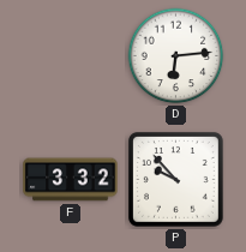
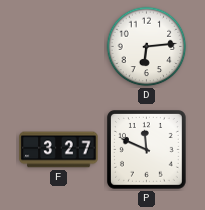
F: 3:32 -> 3:27 (59, 150)
P: 9:53 -> 11:49 (147, 150)
